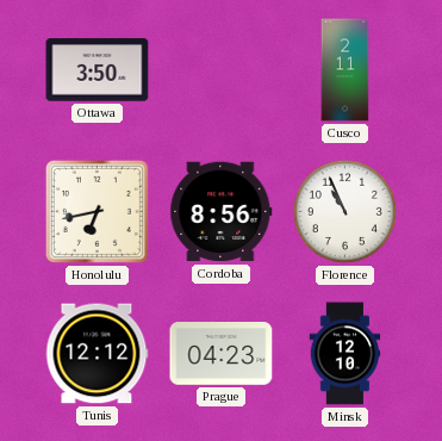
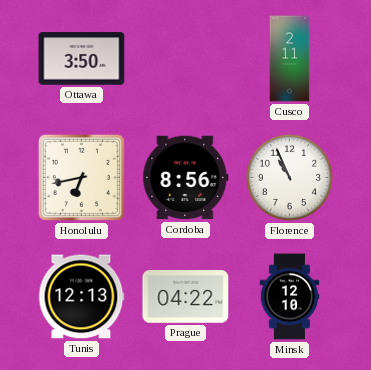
Tunis: 12:12 -> 12:13 (81, 297)
Prague: 04:23 -> 04:22 (186, 297)
